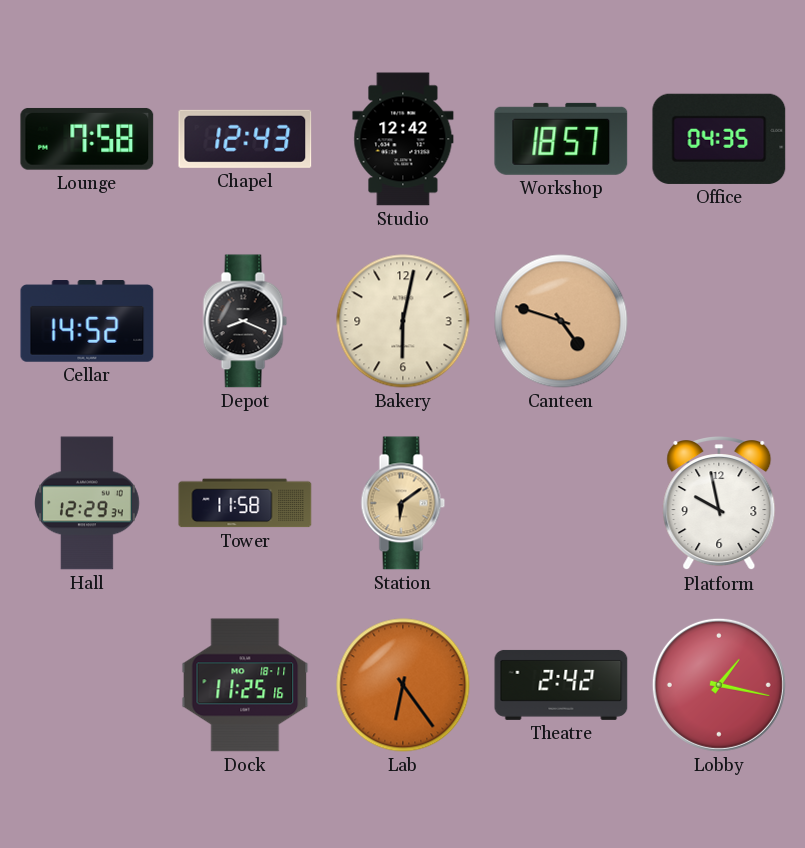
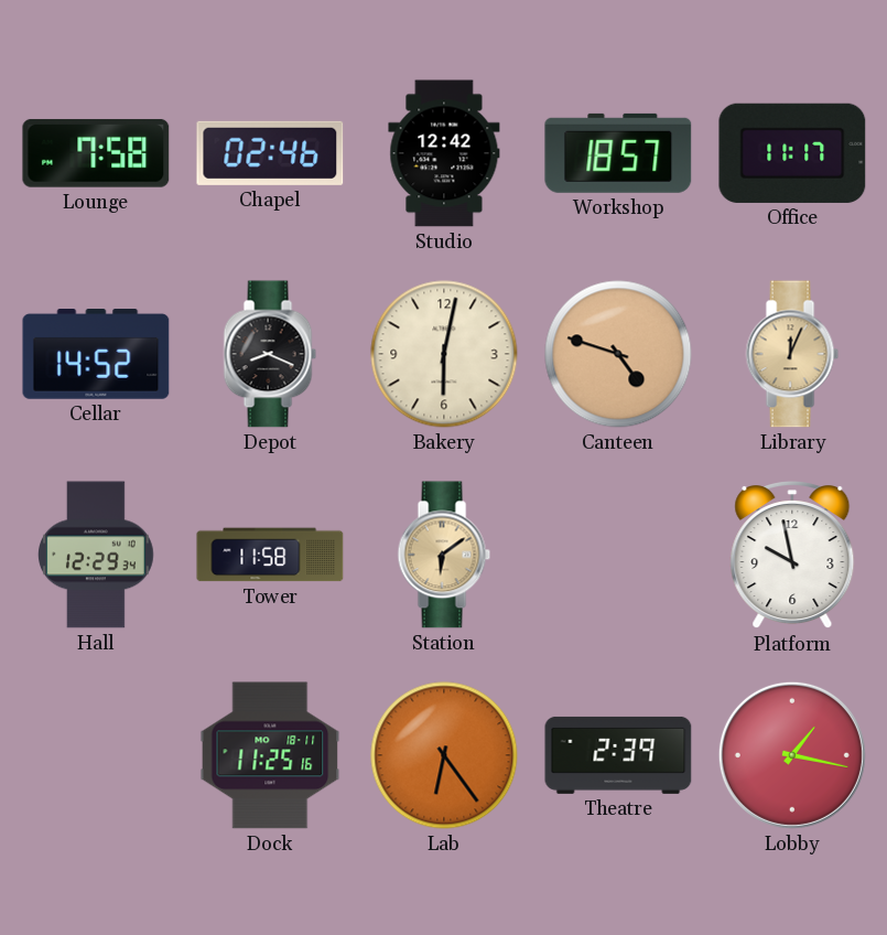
Chapel: 12:43 -> 02:46 (270, 153)
Office: 04:35 -> 11:17 (792, 153)
Library: none -> 12:04 (792, 354)
Theatre: 2:42 -> 2:39 (618, 755)
